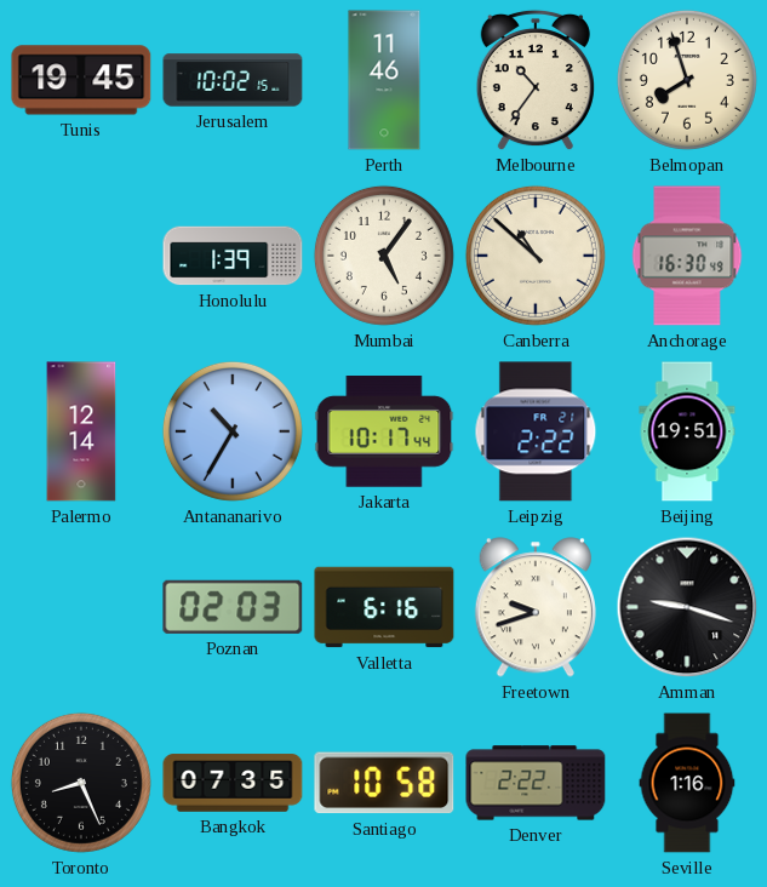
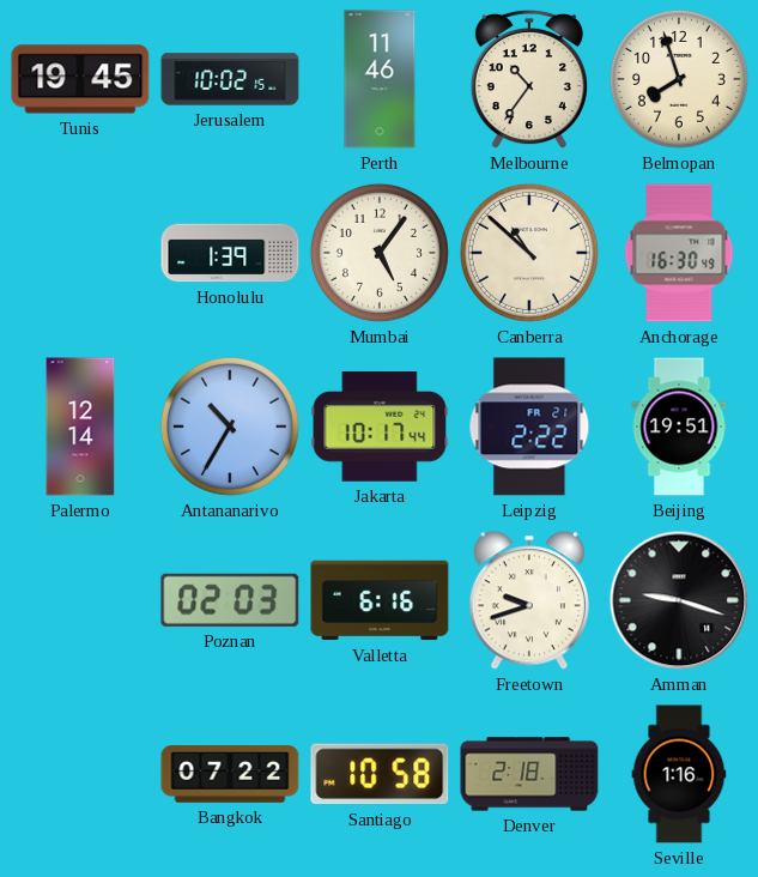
Toronto: 8:26 -> none (81, 783)
Bangkok: 07:35 -> 07:22 (230, 774)
Denver: 2:22 -> 2:18 (529, 774)
